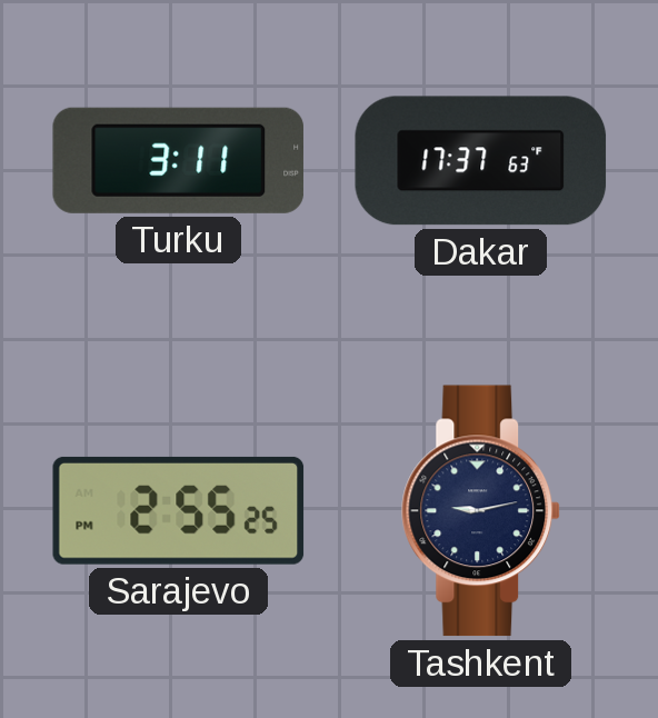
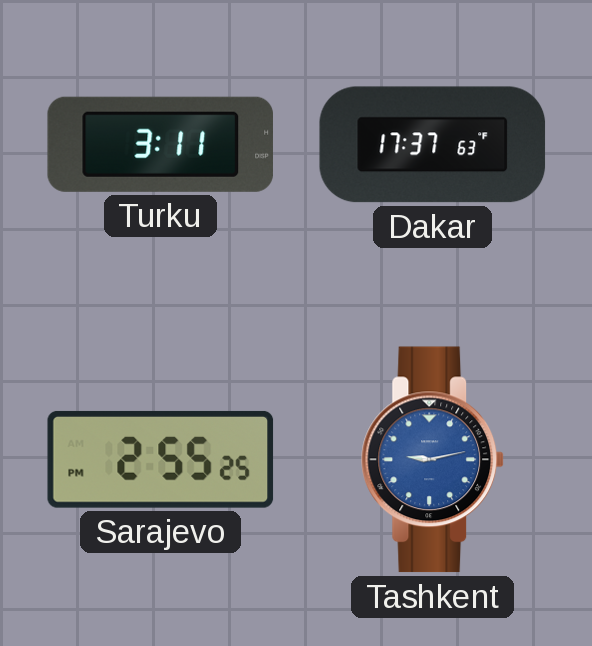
Tashkent dial: navy -> blue (433, 460)
